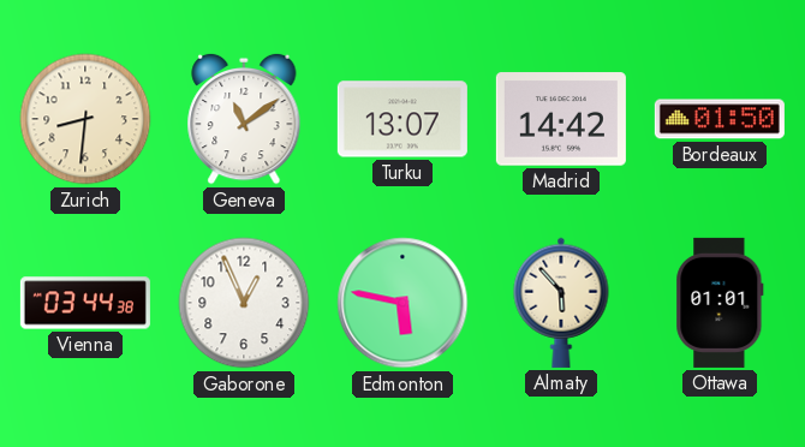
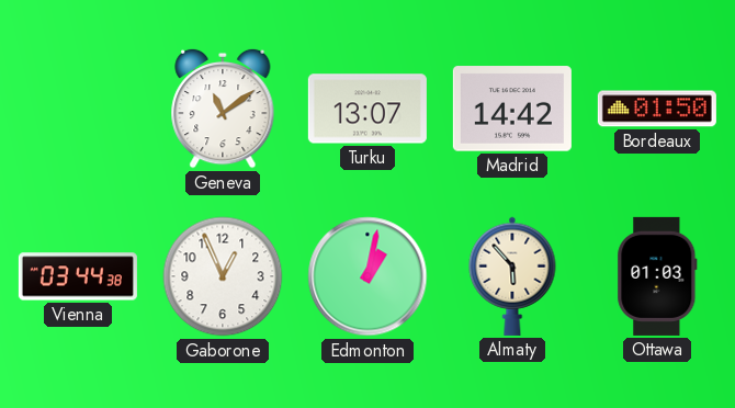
Zurich: 8:31 -> none (85, 119)
Edmonton: 5:47 -> 1:02 (367, 276)
Ottawa: 01:01 -> 01:03 (657, 276)
